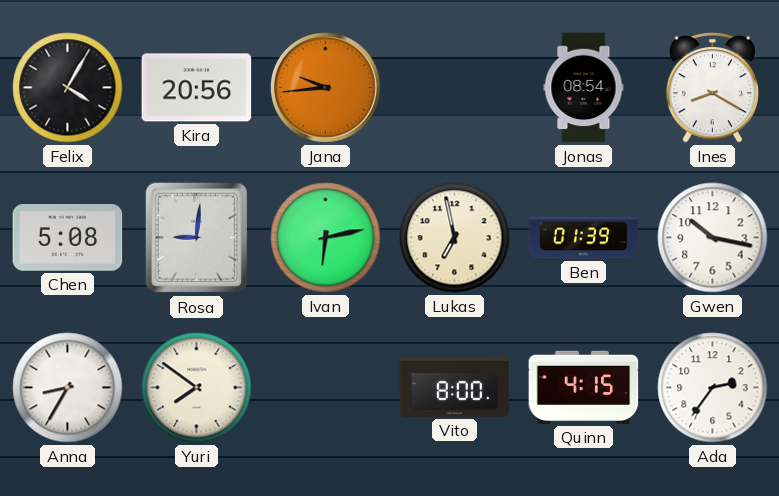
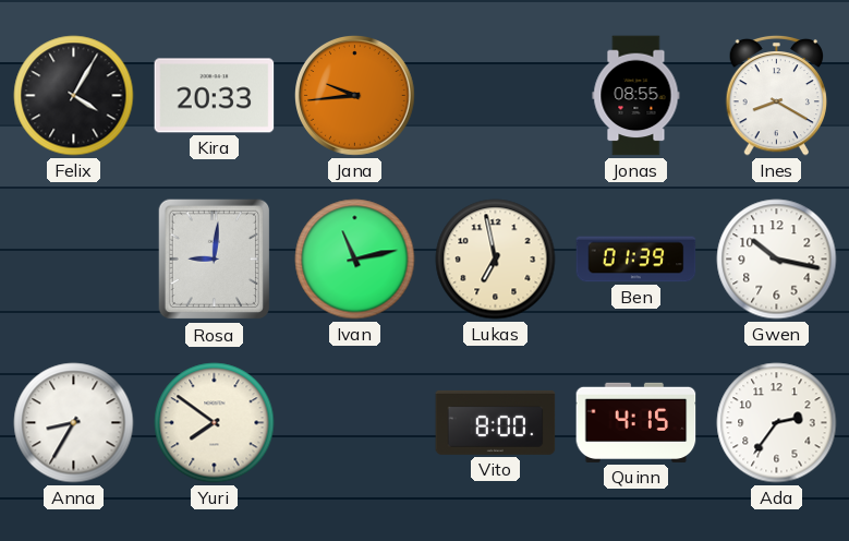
Kira: 20:56 -> 20:33 (215, 96)
Jonas: 08:54 -> 08:55 (636, 96)
Chen: 5:08 -> none (68, 238)
Ivan: 6:13 -> 11:13 (355, 260)
